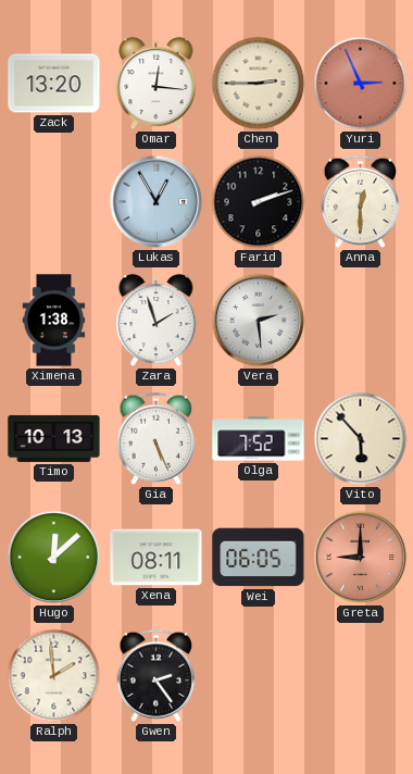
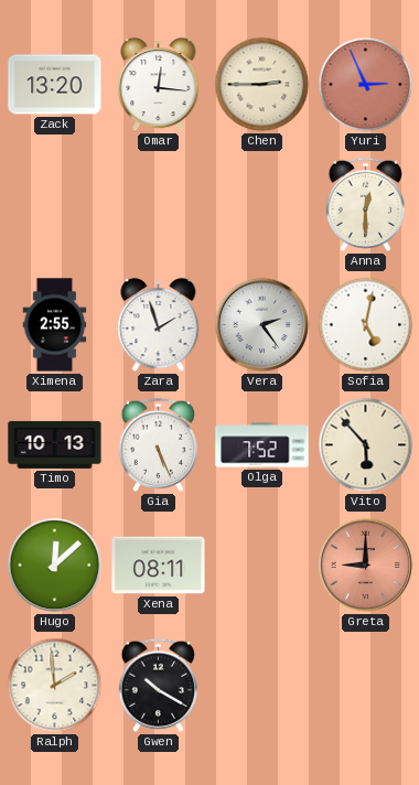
Lukas: 12:55 -> none (157, 202)
Farid: 2:12 -> none (259, 202)
Ximena: 1:38 -> 2:55 (55, 325)
Vera: 2:29 -> 2:24 (262, 325)
Sofia: none -> 5:02 (366, 325)
Wei: 06:05 -> none (259, 558)
Gwen: 2:24 -> 10:20 (158, 685)
